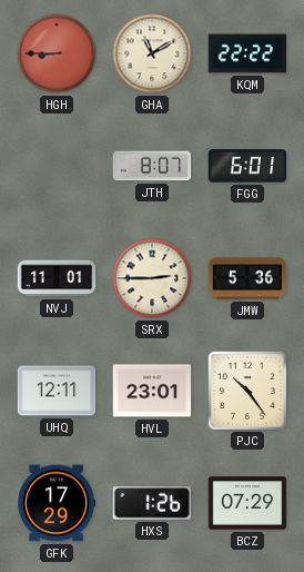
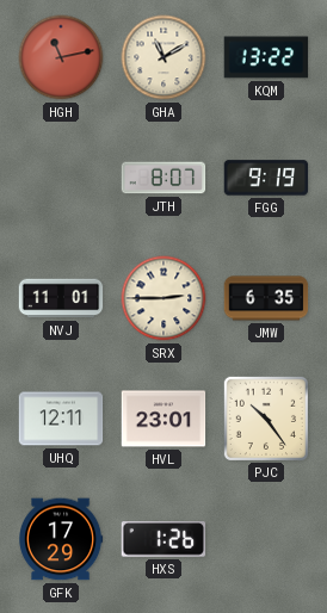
HGH: 8:45 -> 11:13 (61, 57)
KQM: 22:22 -> 13:22 (266, 57)
FGG: 6:01 -> 9:19 (266, 178)
JMW: 5:36 -> 6:35 (266, 298)
BCZ: 07:29 -> none (247, 503)
